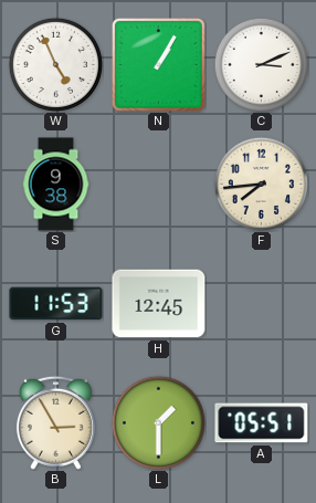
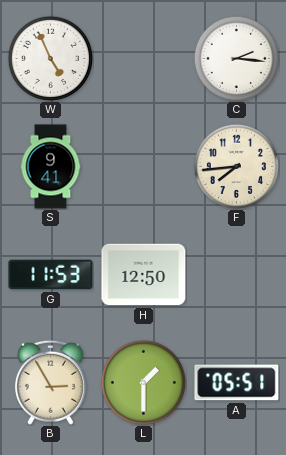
N: 1:05 -> none (158, 64)
C: 3:11 -> 2:16 (236, 58)
S: 9:38 -> 9:41 (51, 167)
H: 12:45 -> 12:50 (144, 275)
